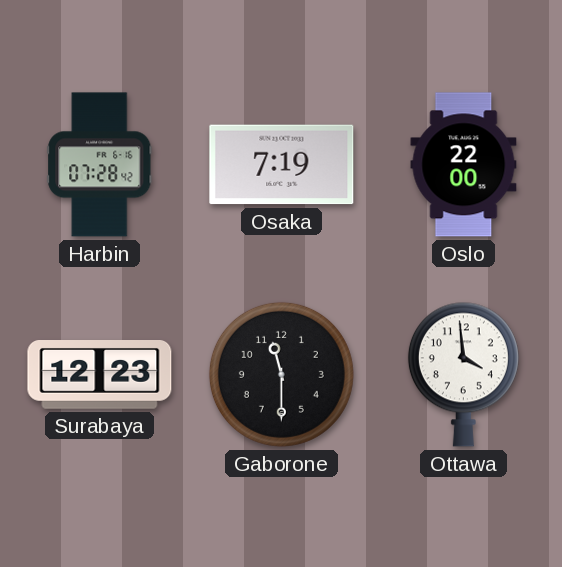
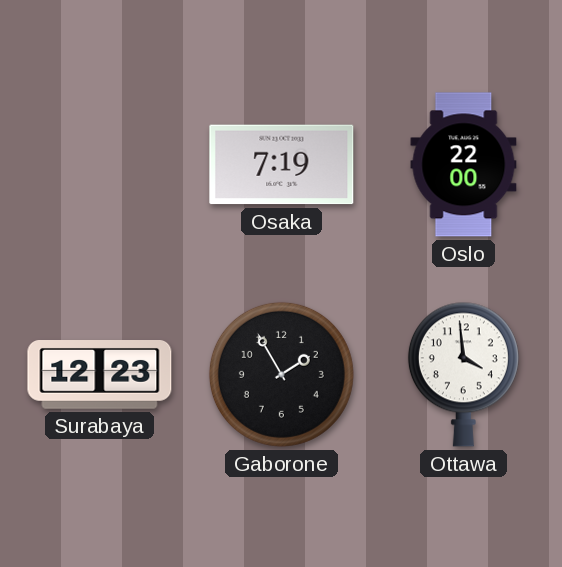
Harbin: 07:28 -> none (100, 165)
Gaborone: 11:30 -> 1:55 (281, 374)
